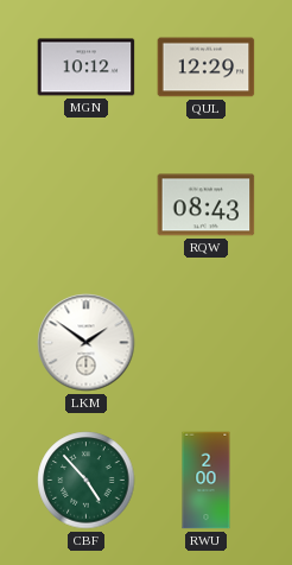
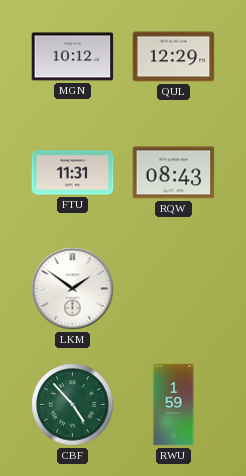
FTU: none -> 11:31 (73, 173)
RWU: 2:00 -> 1:59 (174, 405)
